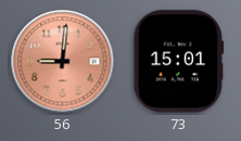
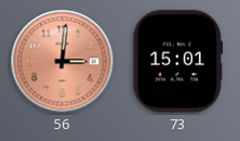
56: 9:01 -> 3:01 (63, 62)
